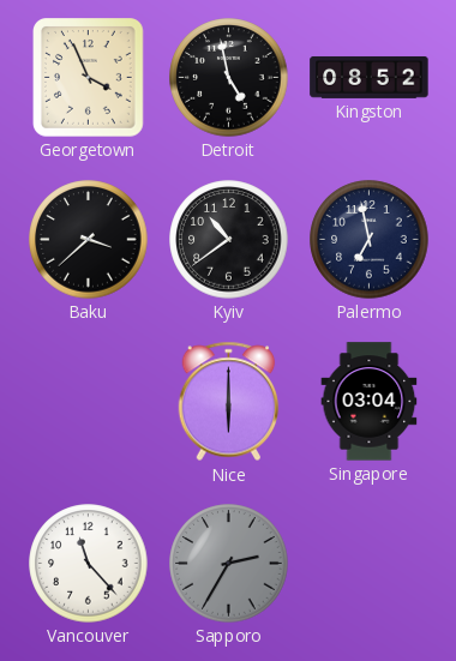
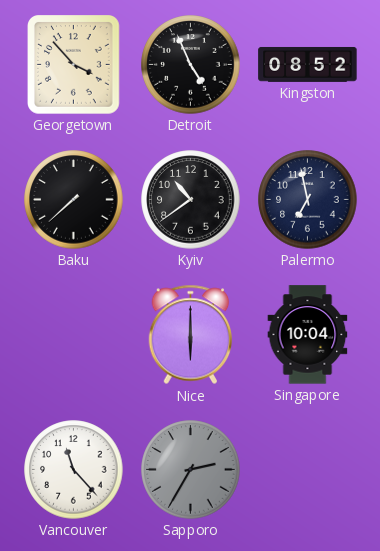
Georgetown: 3:56 -> 3:53 (74, 65)
Detroit: 4:58 -> 4:56 (191, 65)
Baku: 3:38 -> 7:38 (74, 200)
Singapore: 03:04 -> 10:04 (308, 335)
